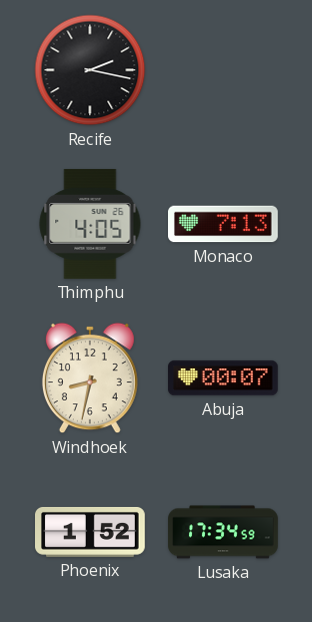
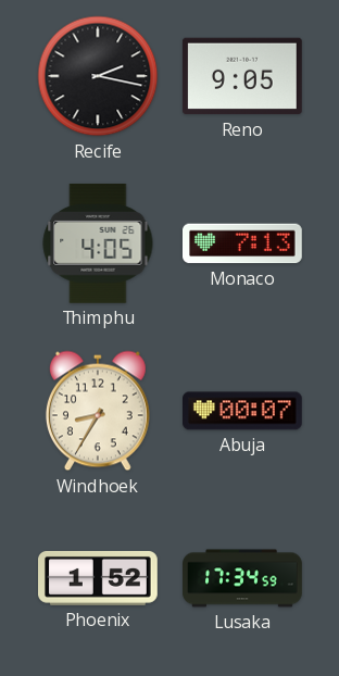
Reno: none -> 9:05 (242, 76)
Windhoek: 8:32 -> 8:35 (98, 411)
